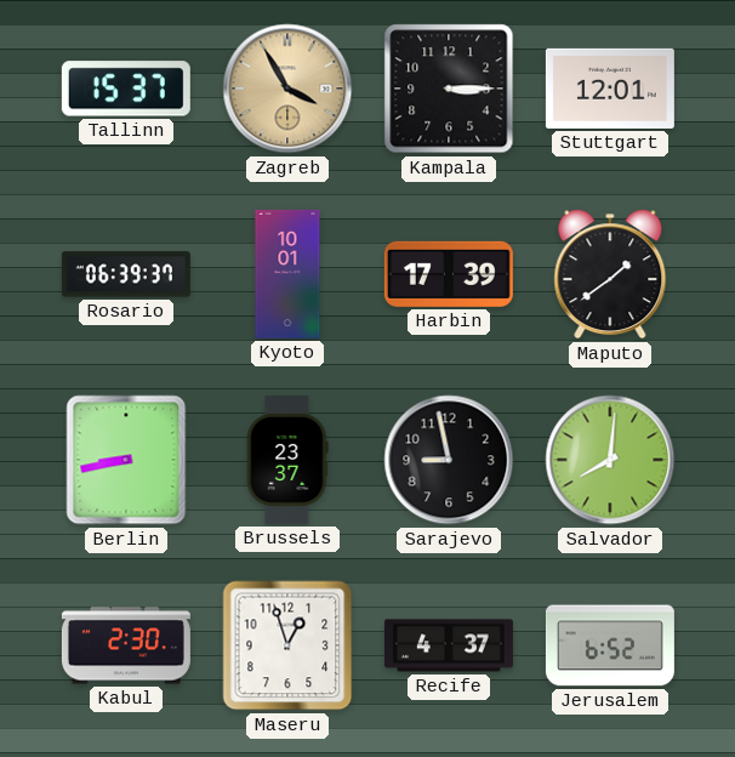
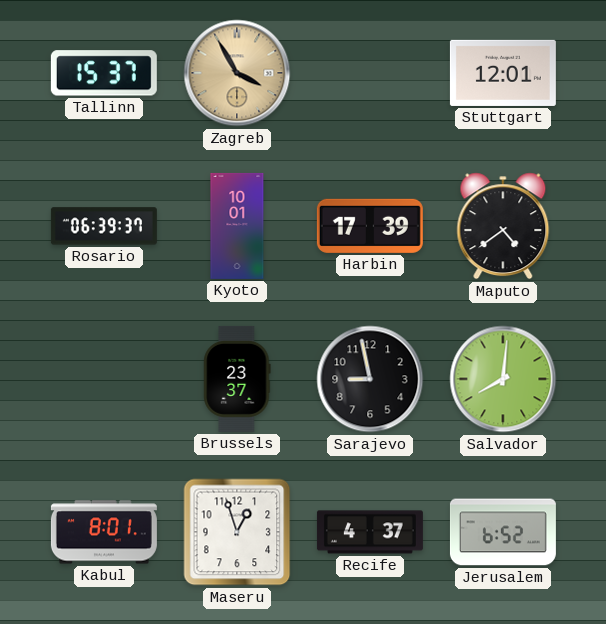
Kampala: 3:15 -> none (449, 89)
Maputo: 1:39 -> 4:39 (503, 226)
Berlin: 8:43 -> none (126, 460)
Kabul: 2:30 -> 8:01 (104, 532)
